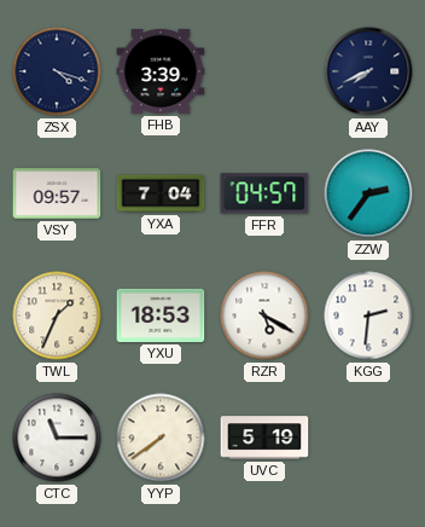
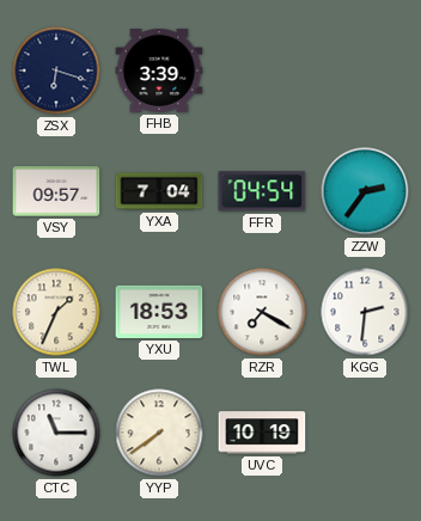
ZSX: 4:18 -> 6:18 (56, 71)
AAY: 7:41 -> none (368, 71)
FFR: 04:57 -> 04:54 (262, 191)
RZR: 5:20 -> 7:20 (262, 312)
UVC: 5:19 -> 10:19 (262, 433)
